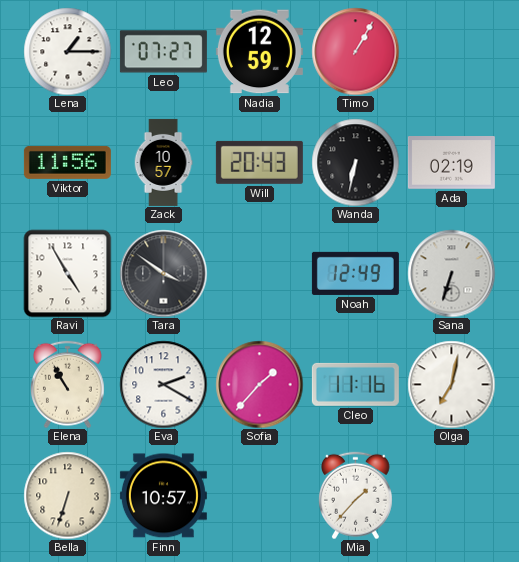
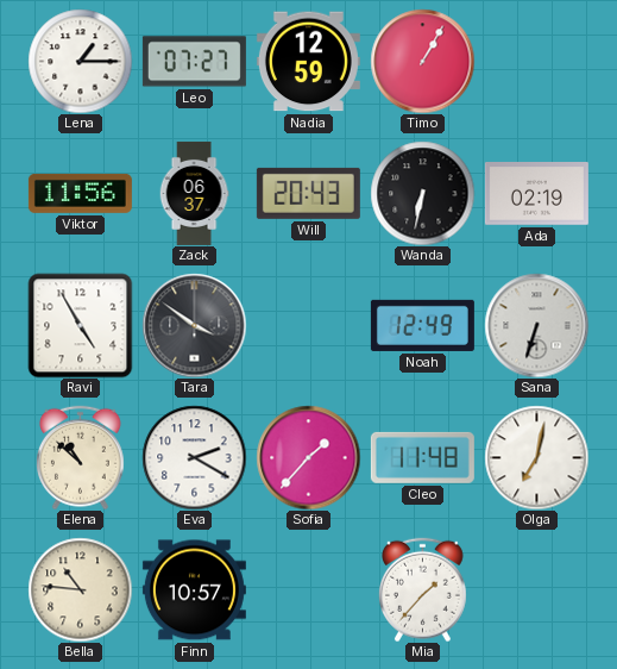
Zack: 10:57 -> 06:37 (194, 193)
Elena: 10:55 -> 10:52 (80, 457)
Cleo: 11:16 -> 11:48 (422, 457)
Bella: 6:33 -> 10:46 (80, 589)
